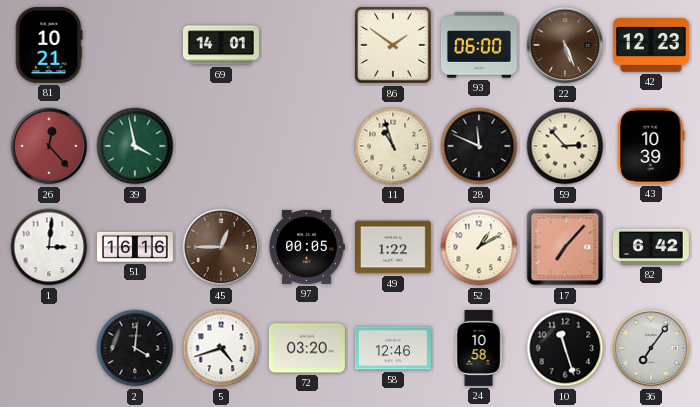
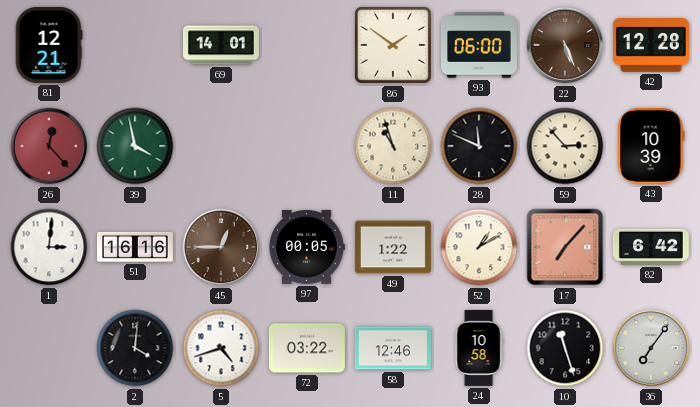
81: 10:21 -> 12:21 (49, 45)
42: 12:23 -> 12:28 (651, 45)
72: 03:20 -> 03:22 (307, 348)
